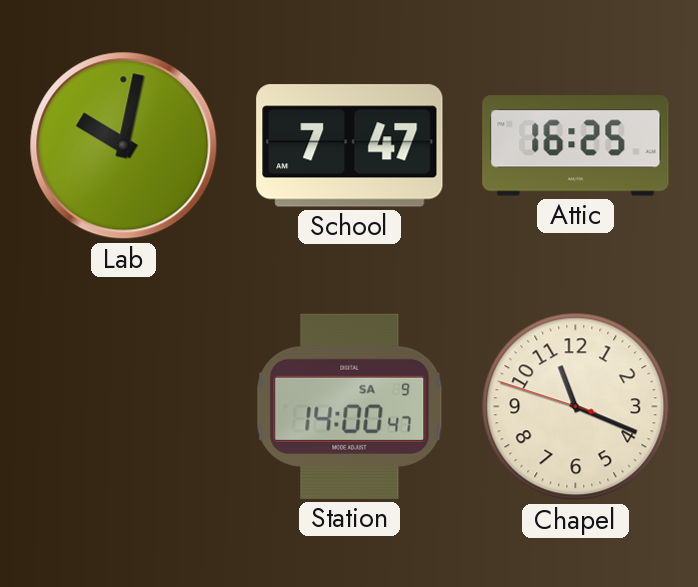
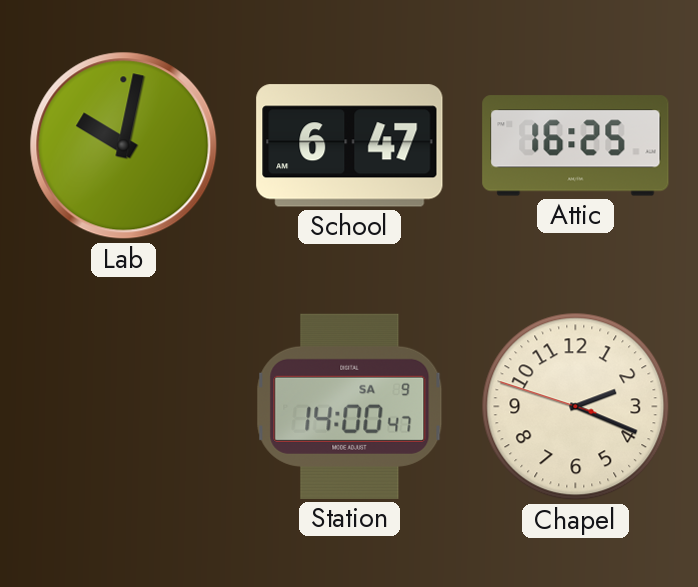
School: 7:47 -> 6:47 (350, 146)
Chapel: 11:18 -> 2:18 (576, 407)
